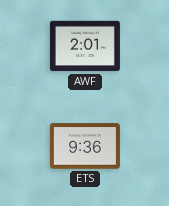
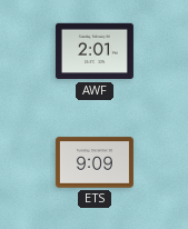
ETS: 9:36 -> 9:09 (95, 162)
